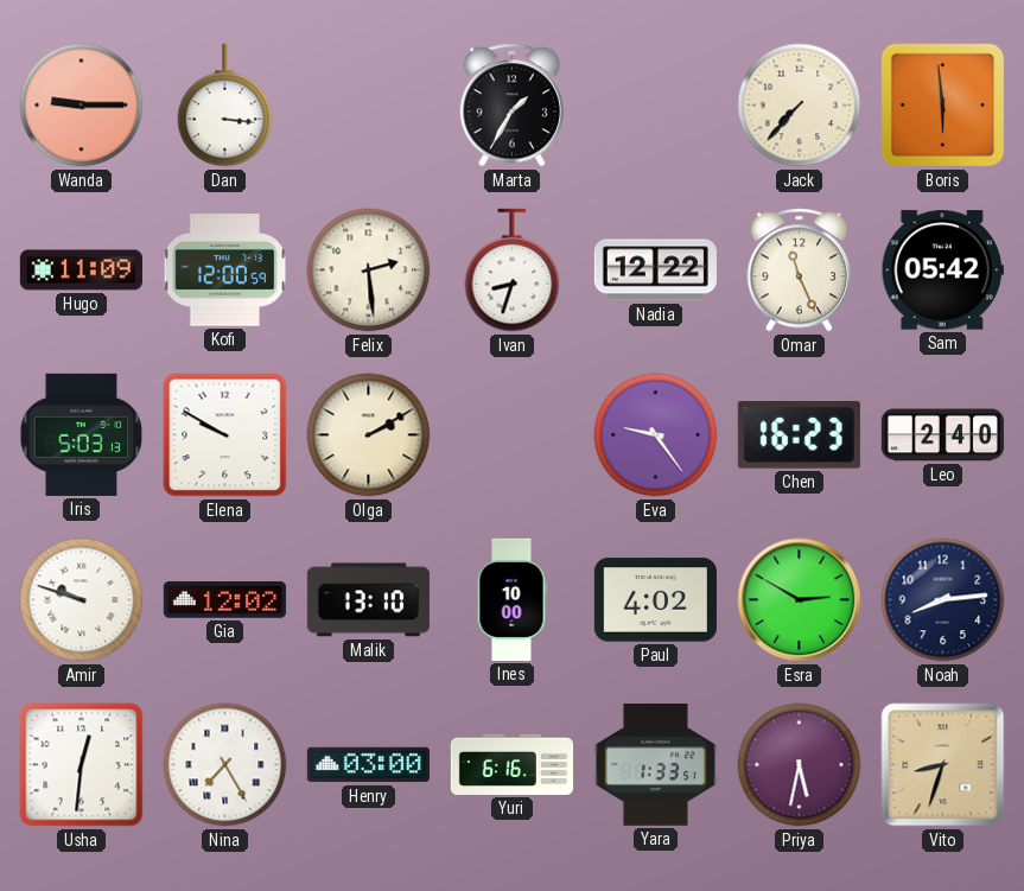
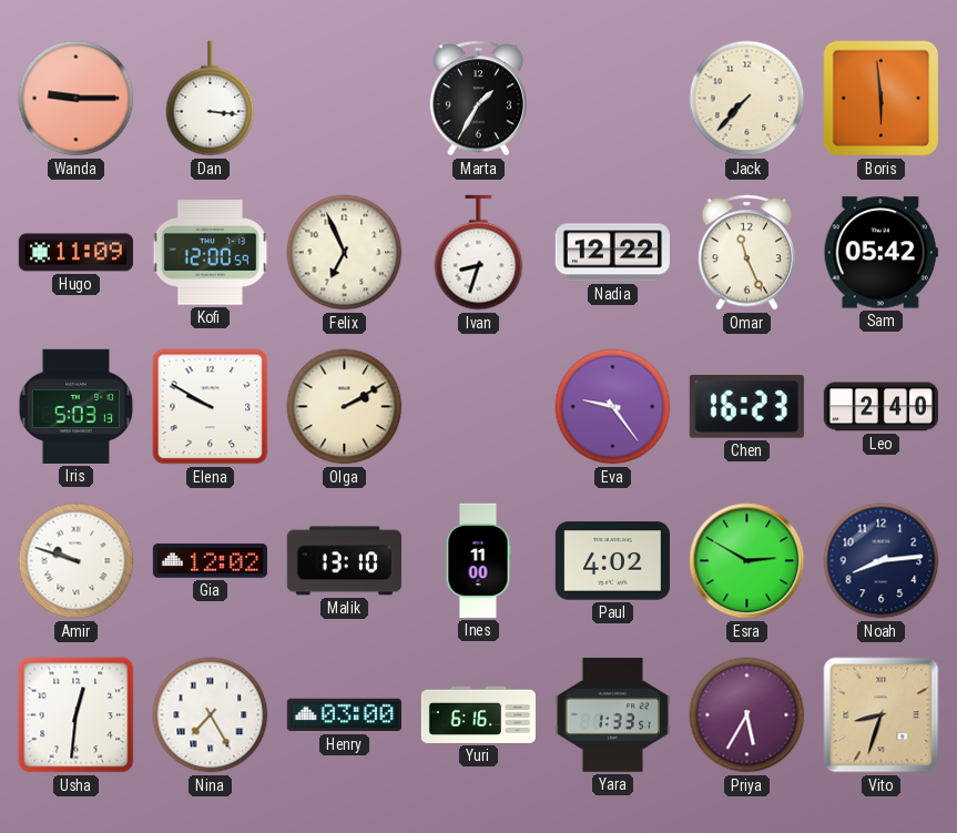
Felix: 2:29 -> 6:56 (345, 253)
Ines: 10:00 -> 11:00 (478, 560)
Priya: 5:32 -> 5:35 (747, 715)
